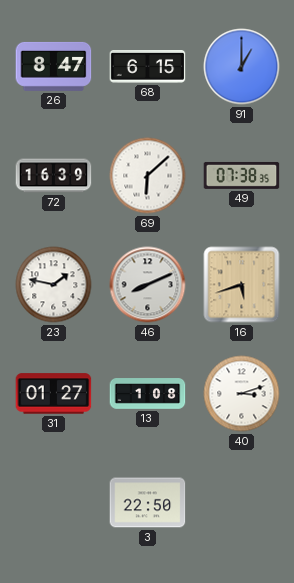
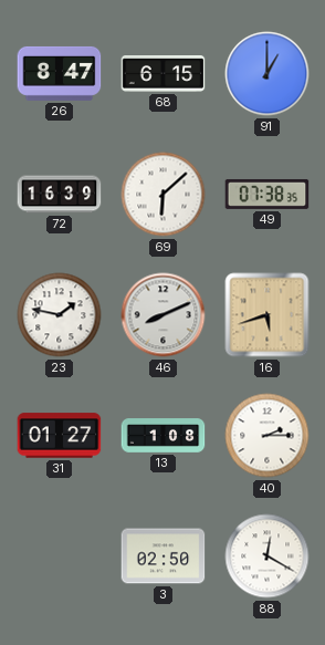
40: 3:12 -> 2:15 (268, 436)
3: 22:50 -> 02:50 (164, 556)
88: none -> 12:20 (268, 556)
